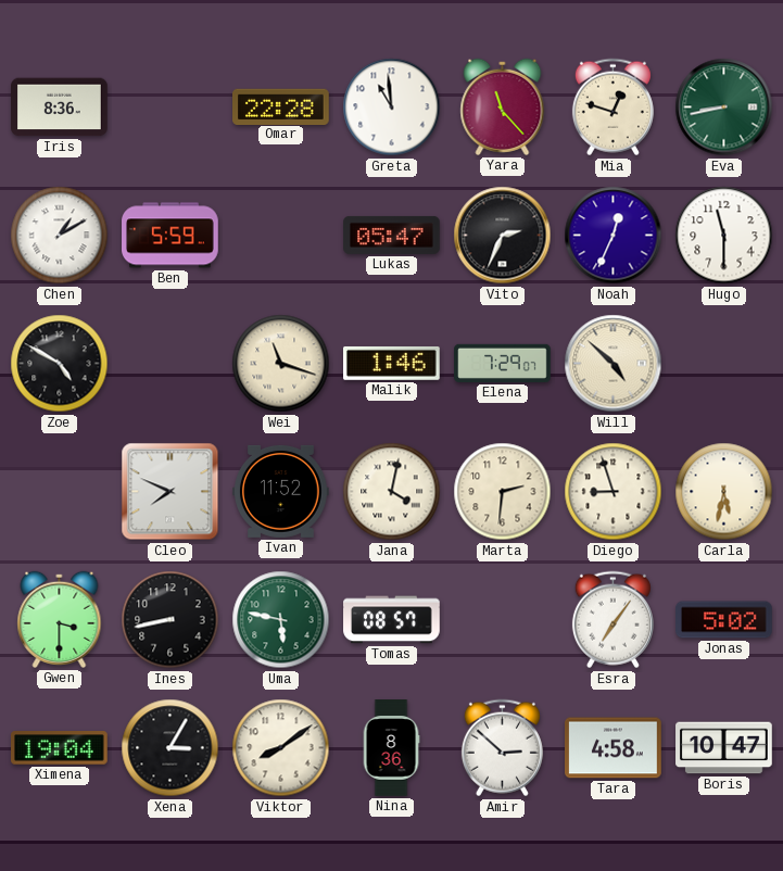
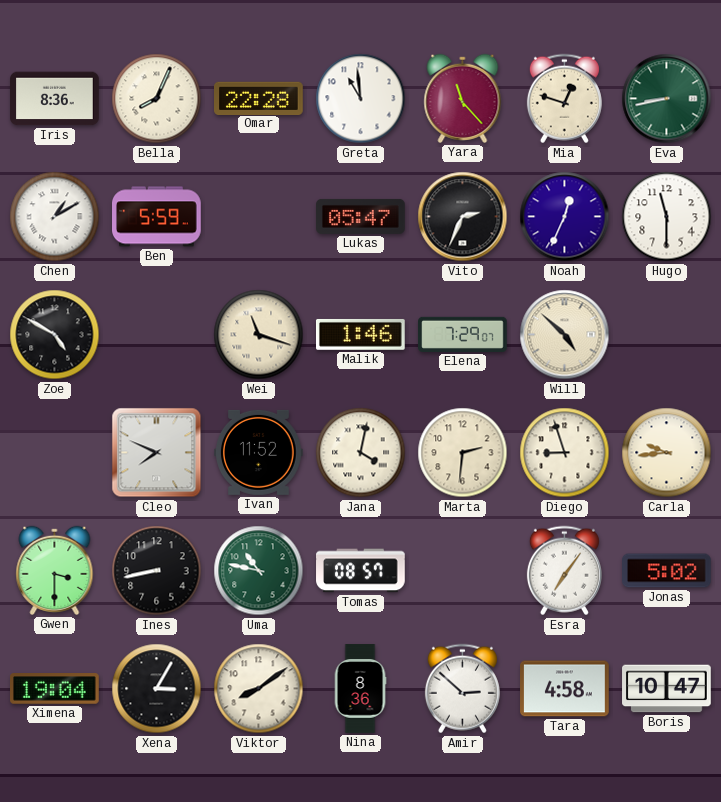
Bella: none -> 8:04 (157, 99)
Carla: 5:32 -> 9:44 (667, 453)
Uma: 5:47 -> 10:47 (259, 571)
